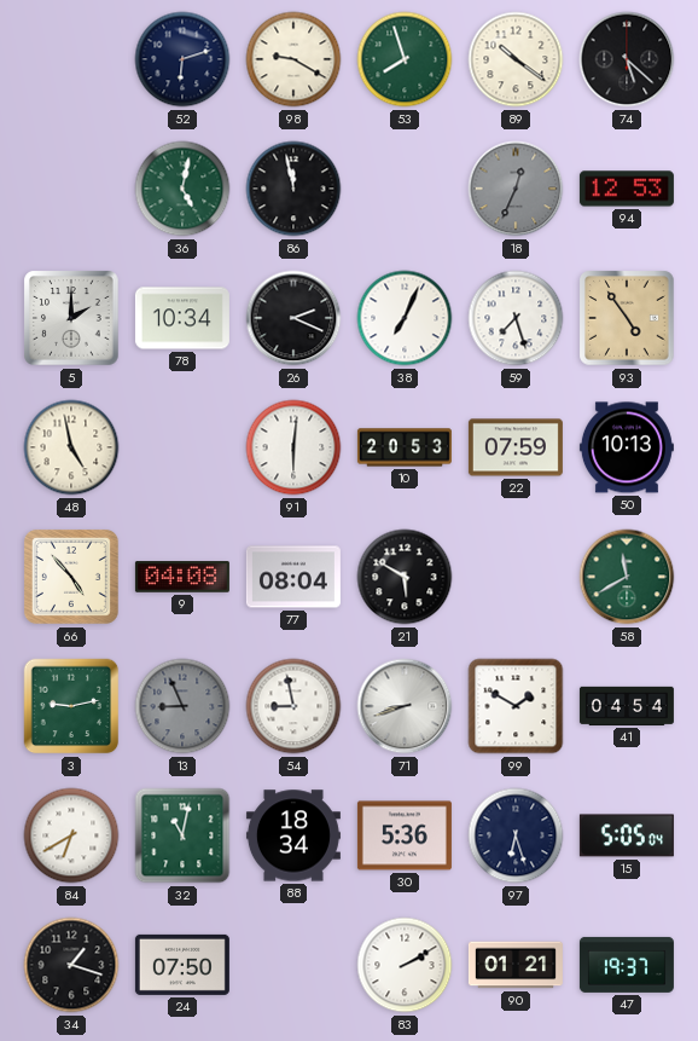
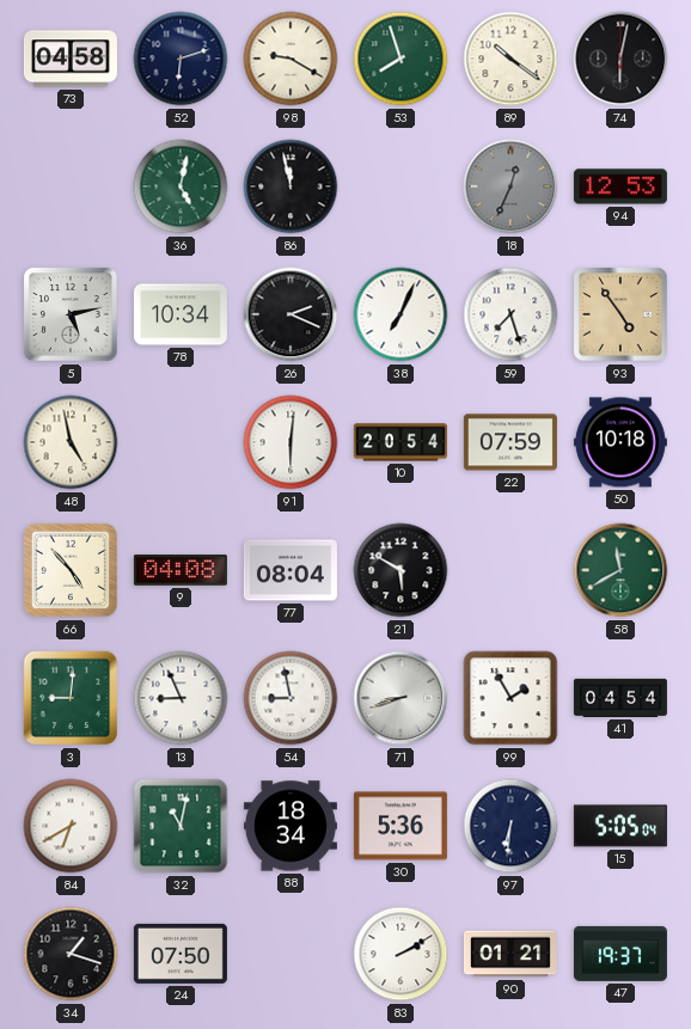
73: none -> 04:58 (71, 59)
74: 5:22 -> 6:02 (620, 59)
5: 2:00 -> 5:13 (71, 314)
10: 20:53 -> 20:54 (400, 442)
50: 10:13 -> 10:18 (620, 442)
3: 9:13 -> 9:01 (71, 698)
13 dial: grey -> white (181, 698)
99: 1:50 -> 1:55 (510, 698)
97: 6:27 -> 6:31 (510, 826)
